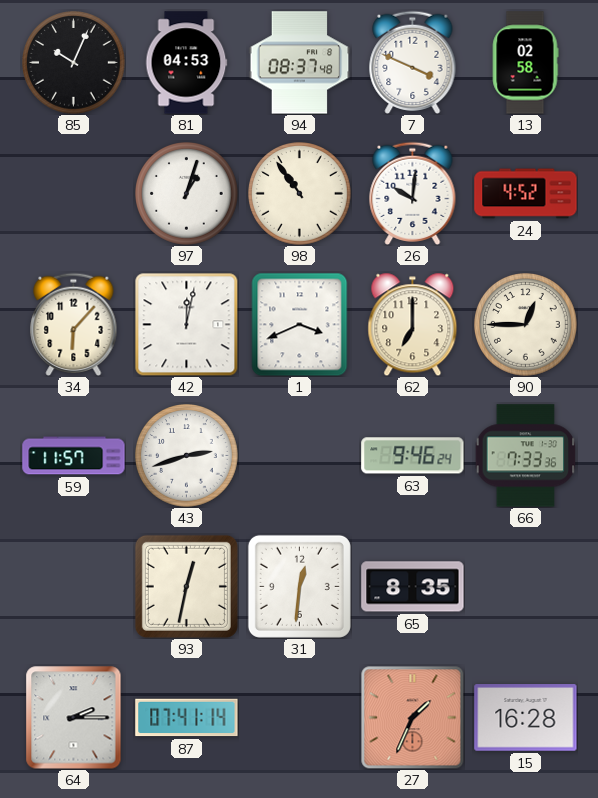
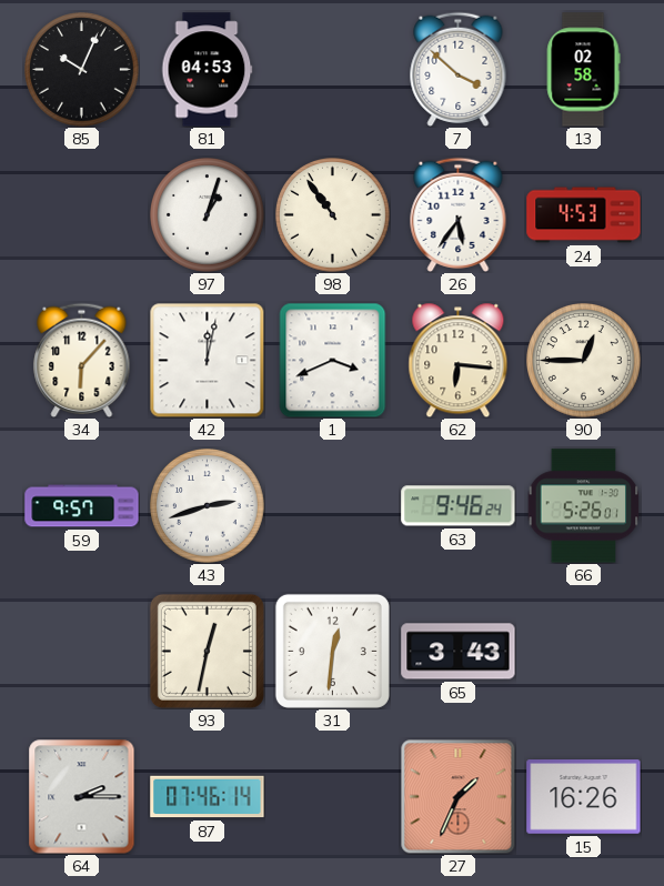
94: 08:37 -> none (300, 63)
7: 3:49 -> 3:52 (459, 69)
26: 10:01 -> 5:36 (459, 214)
24: 4:52 -> 4:53 (584, 215)
62: 7:00 -> 6:16 (459, 360)
59: 11:57 -> 9:57 (82, 506)
66: 7:33 -> 5:26 (584, 506)
65: 8:35 -> 3:43 (459, 652)
87: 07:41 -> 07:46 (208, 797)
15: 16:28 -> 16:26 (584, 797)
